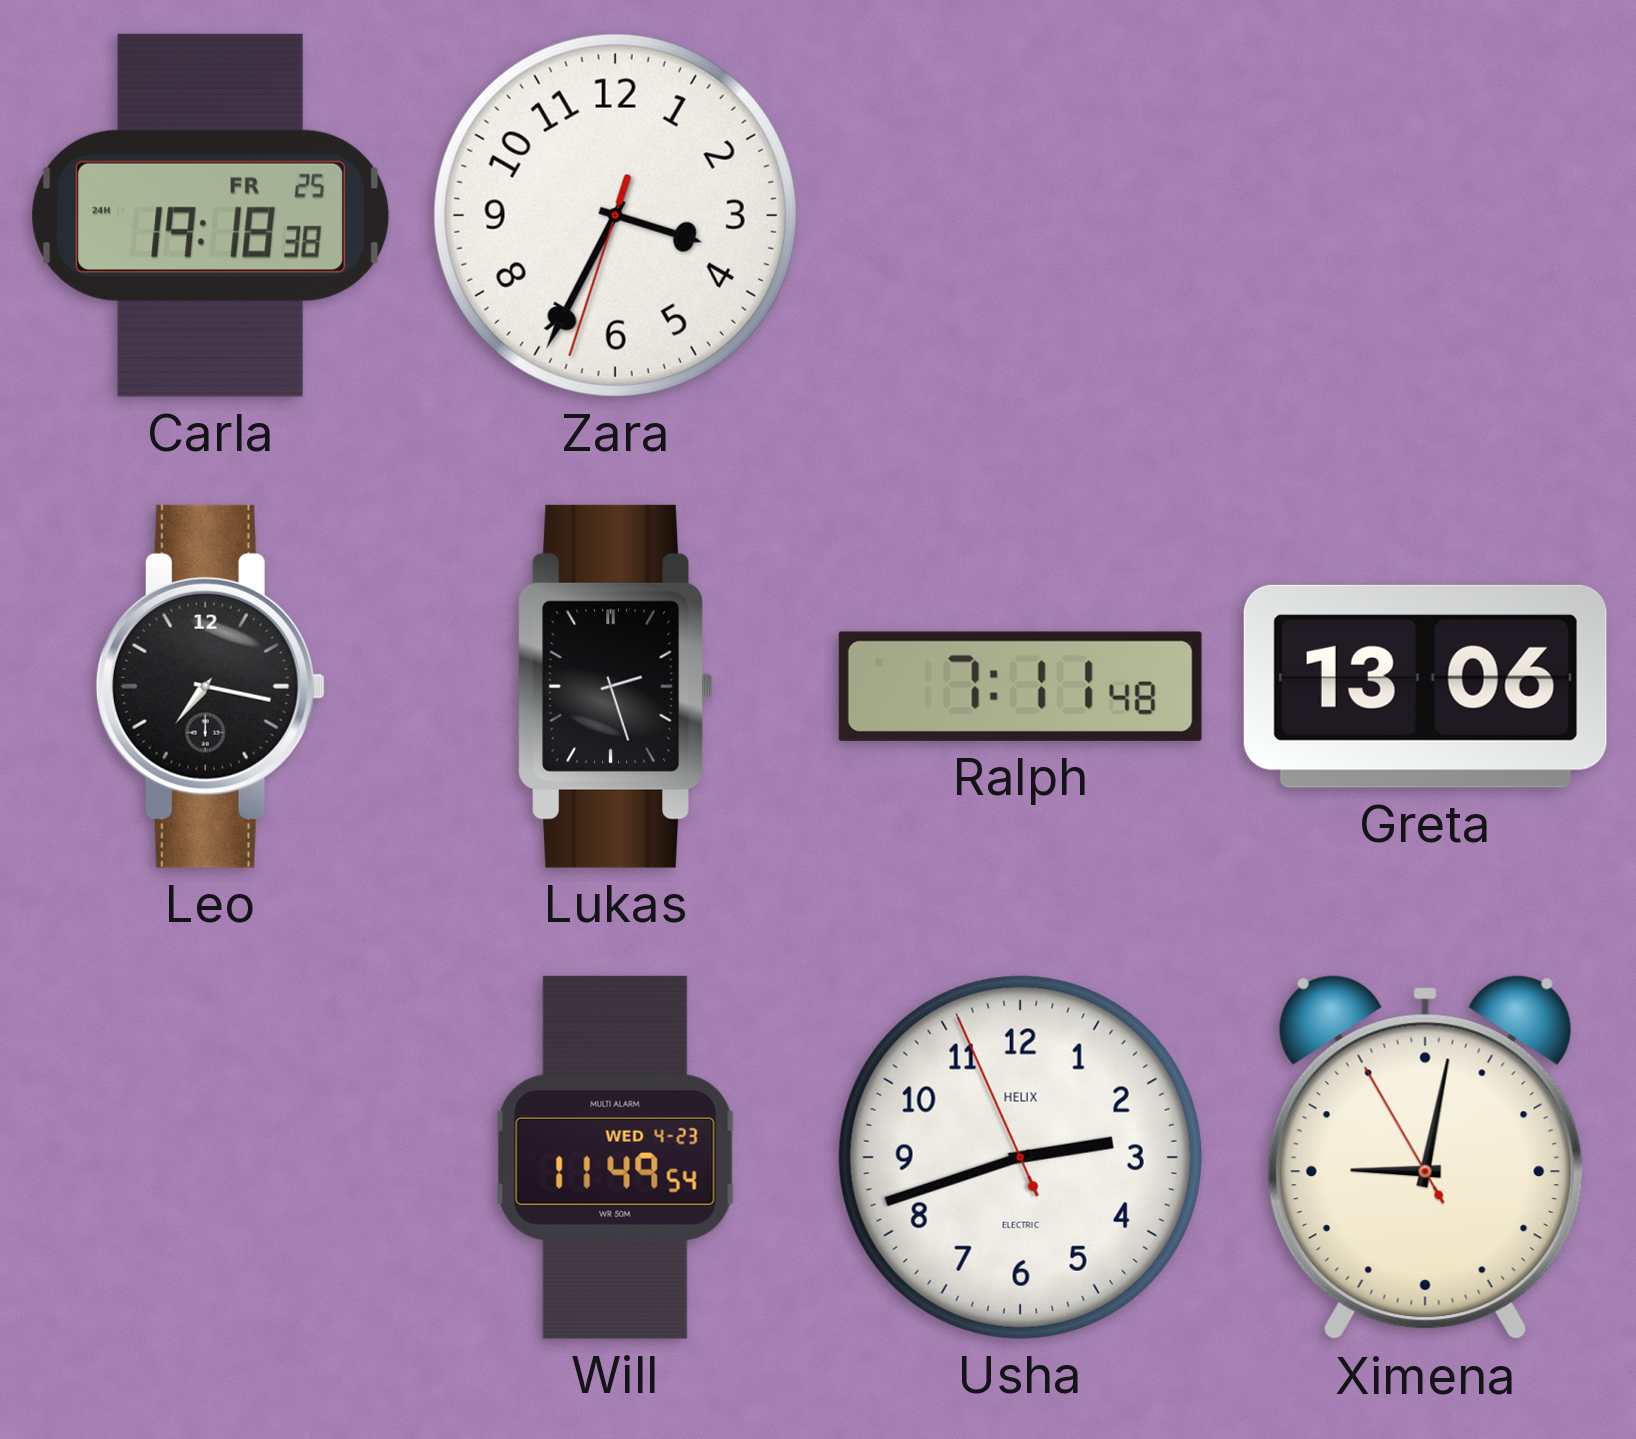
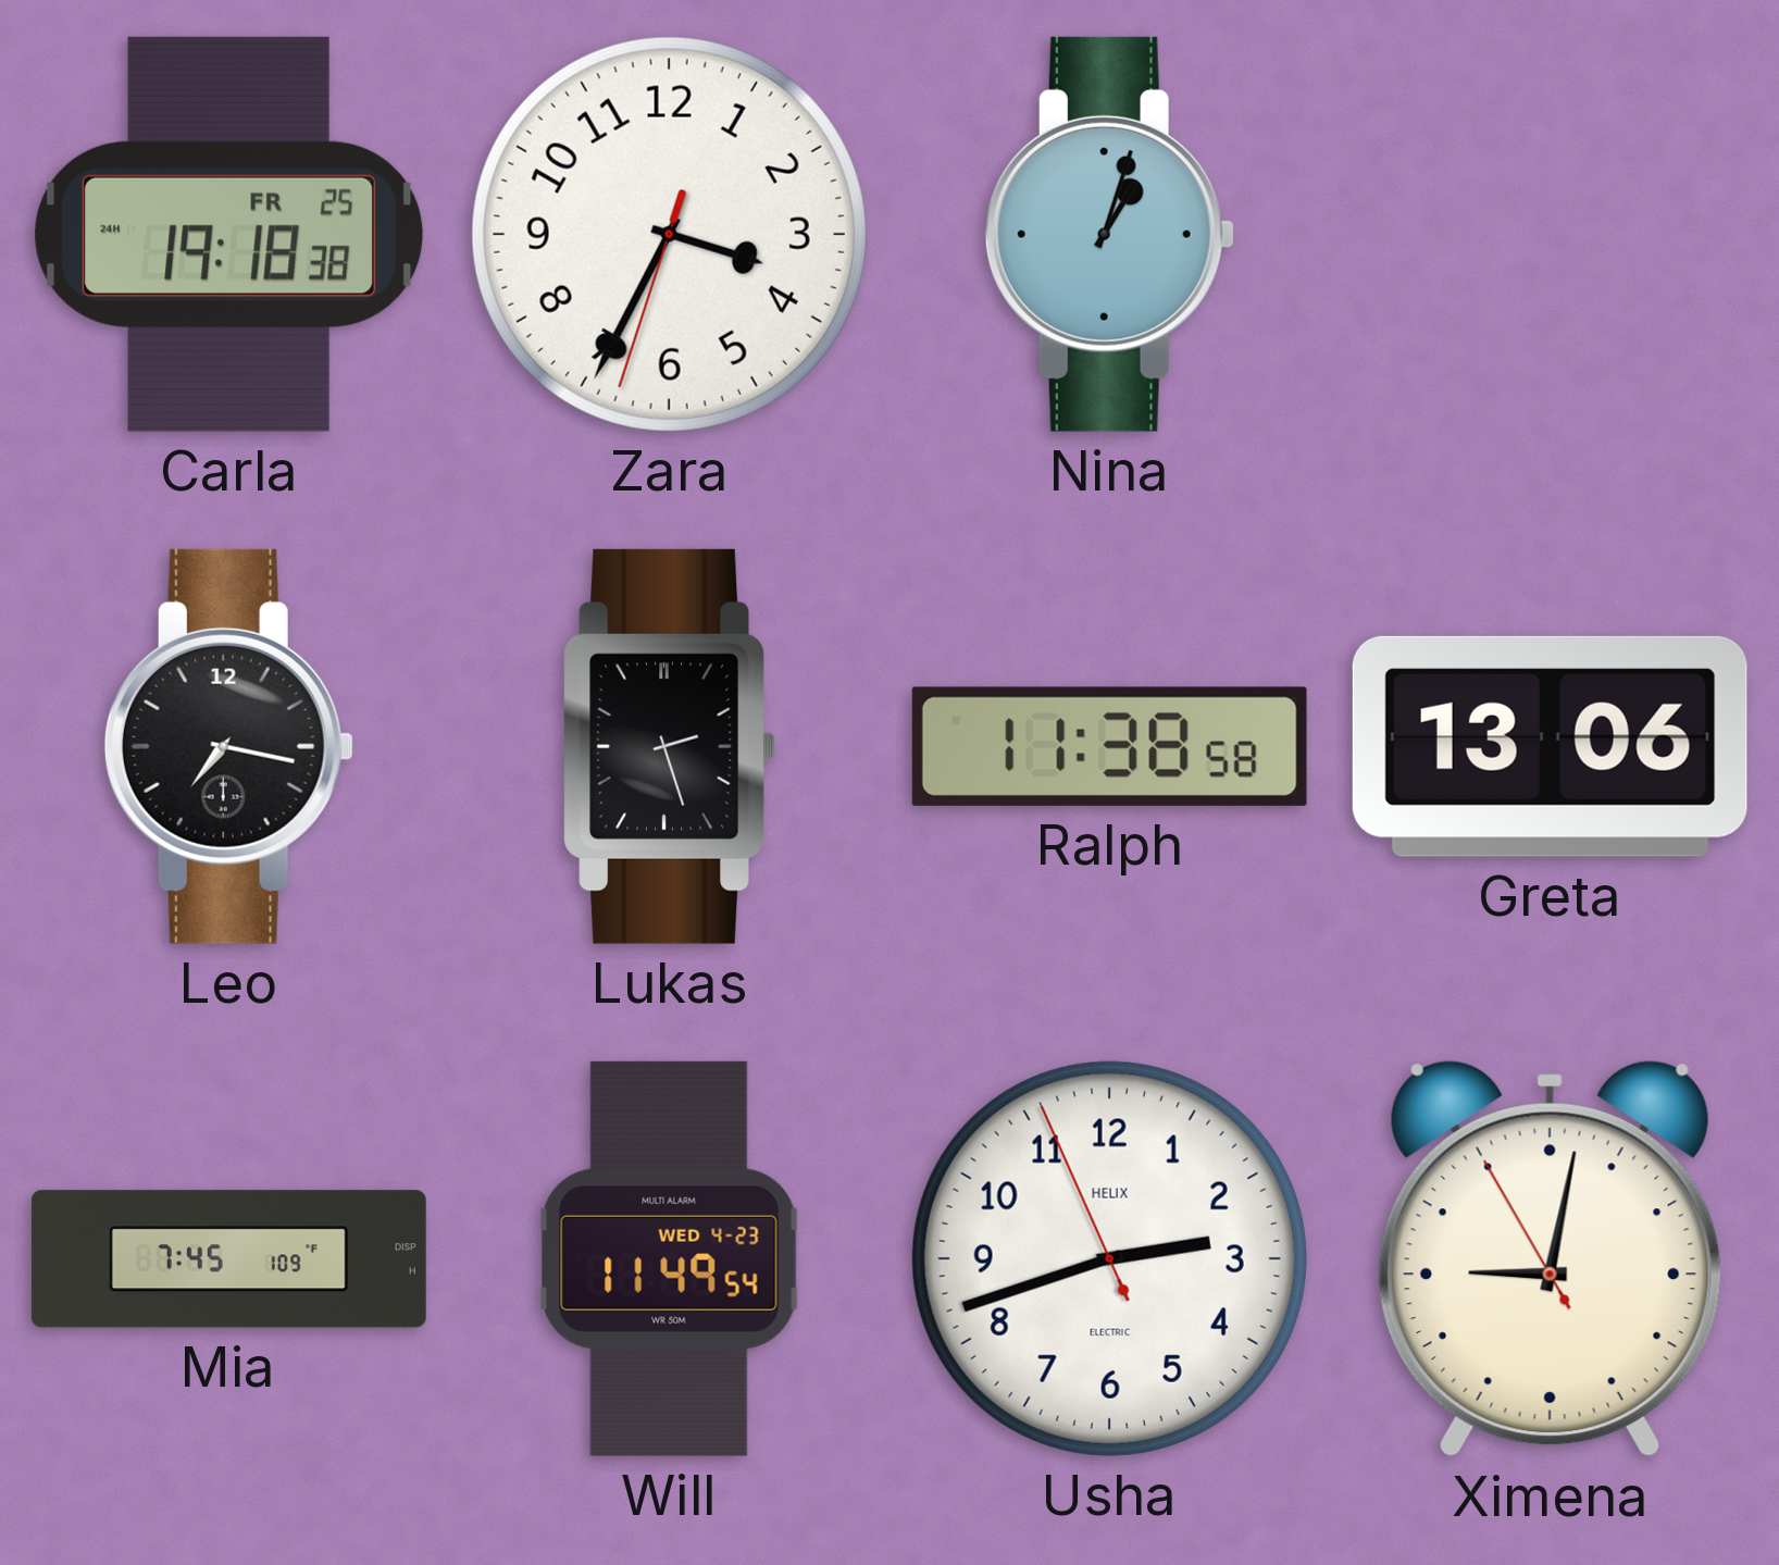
Nina: none -> 1:03 (1109, 234)
Ralph: 7:11 -> 11:38 (1109, 746)
Mia: none -> 7:45 (228, 1259)
